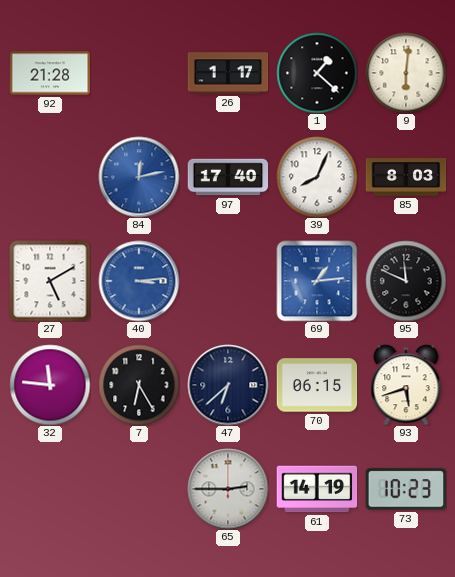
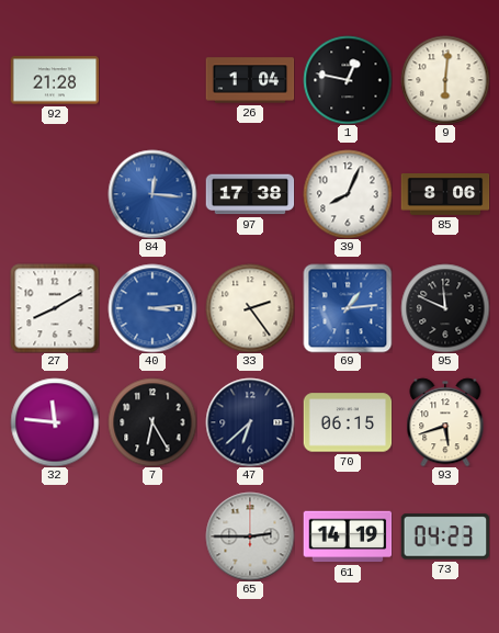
26: 1:17 -> 1:04 (250, 80)
1: 1:22 -> 12:47 (348, 80)
84: 12:13 -> 12:16 (152, 194)
97: 17:40 -> 17:38 (250, 194)
85: 8:03 -> 8:06 (445, 195)
27: 5:10 -> 8:10 (55, 308)
33: none -> 2:24 (250, 308)
73: 10:23 -> 04:23 (445, 536)
